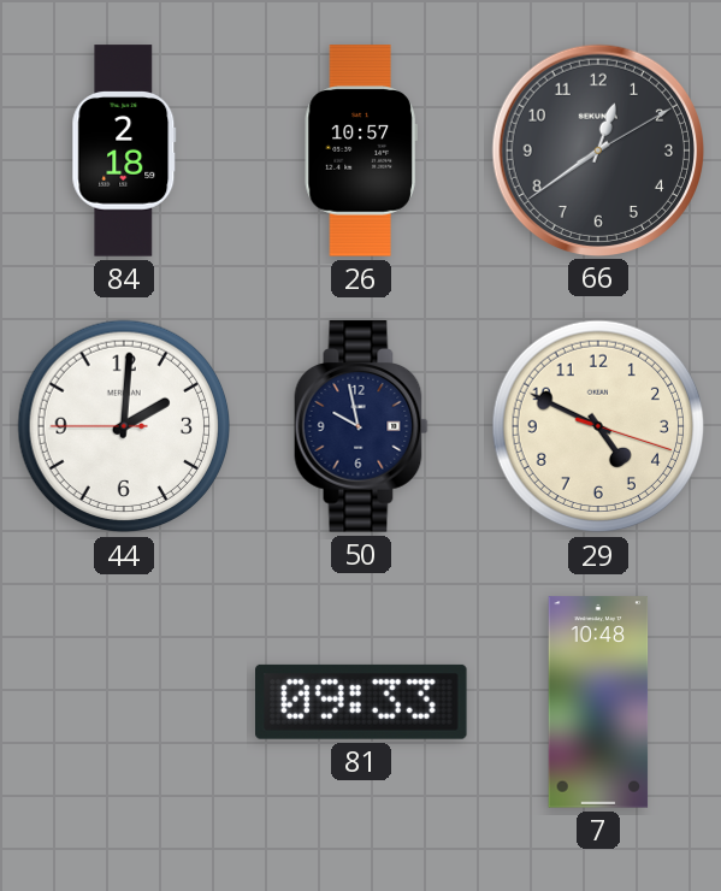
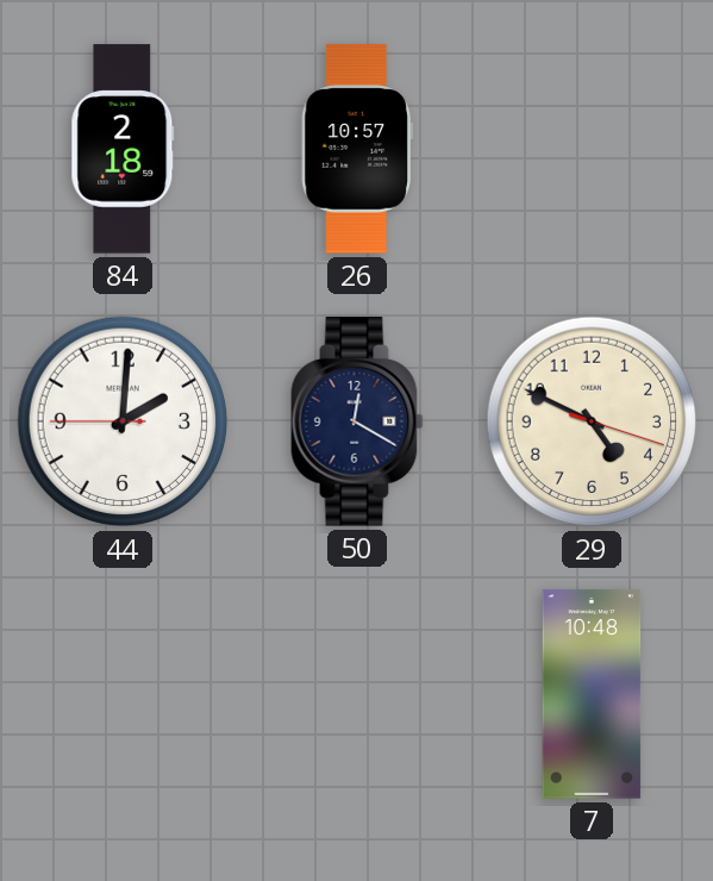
66: 12:39 -> none (597, 149)
50: 9:58 -> 12:20 (357, 421)
81: 09:33 -> none (362, 702)
